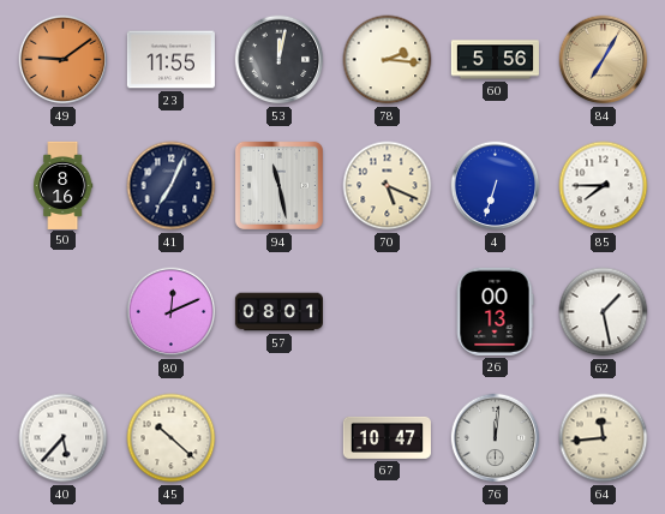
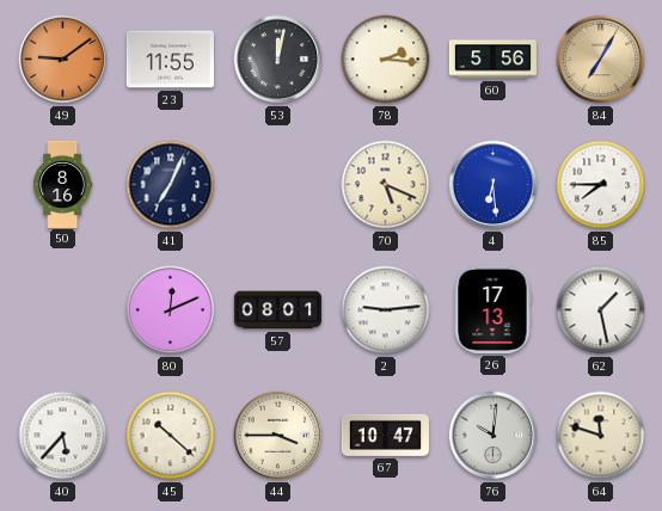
94: 11:28 -> none (278, 185)
4: 6:33 -> 6:29 (494, 185)
2: none -> 9:14 (386, 310)
26: 00:13 -> 17:13 (492, 309)
44: none -> 3:45 (278, 436)
76: 12:01 -> 10:01 (494, 436)
64: 11:44 -> 11:48 (601, 436)
